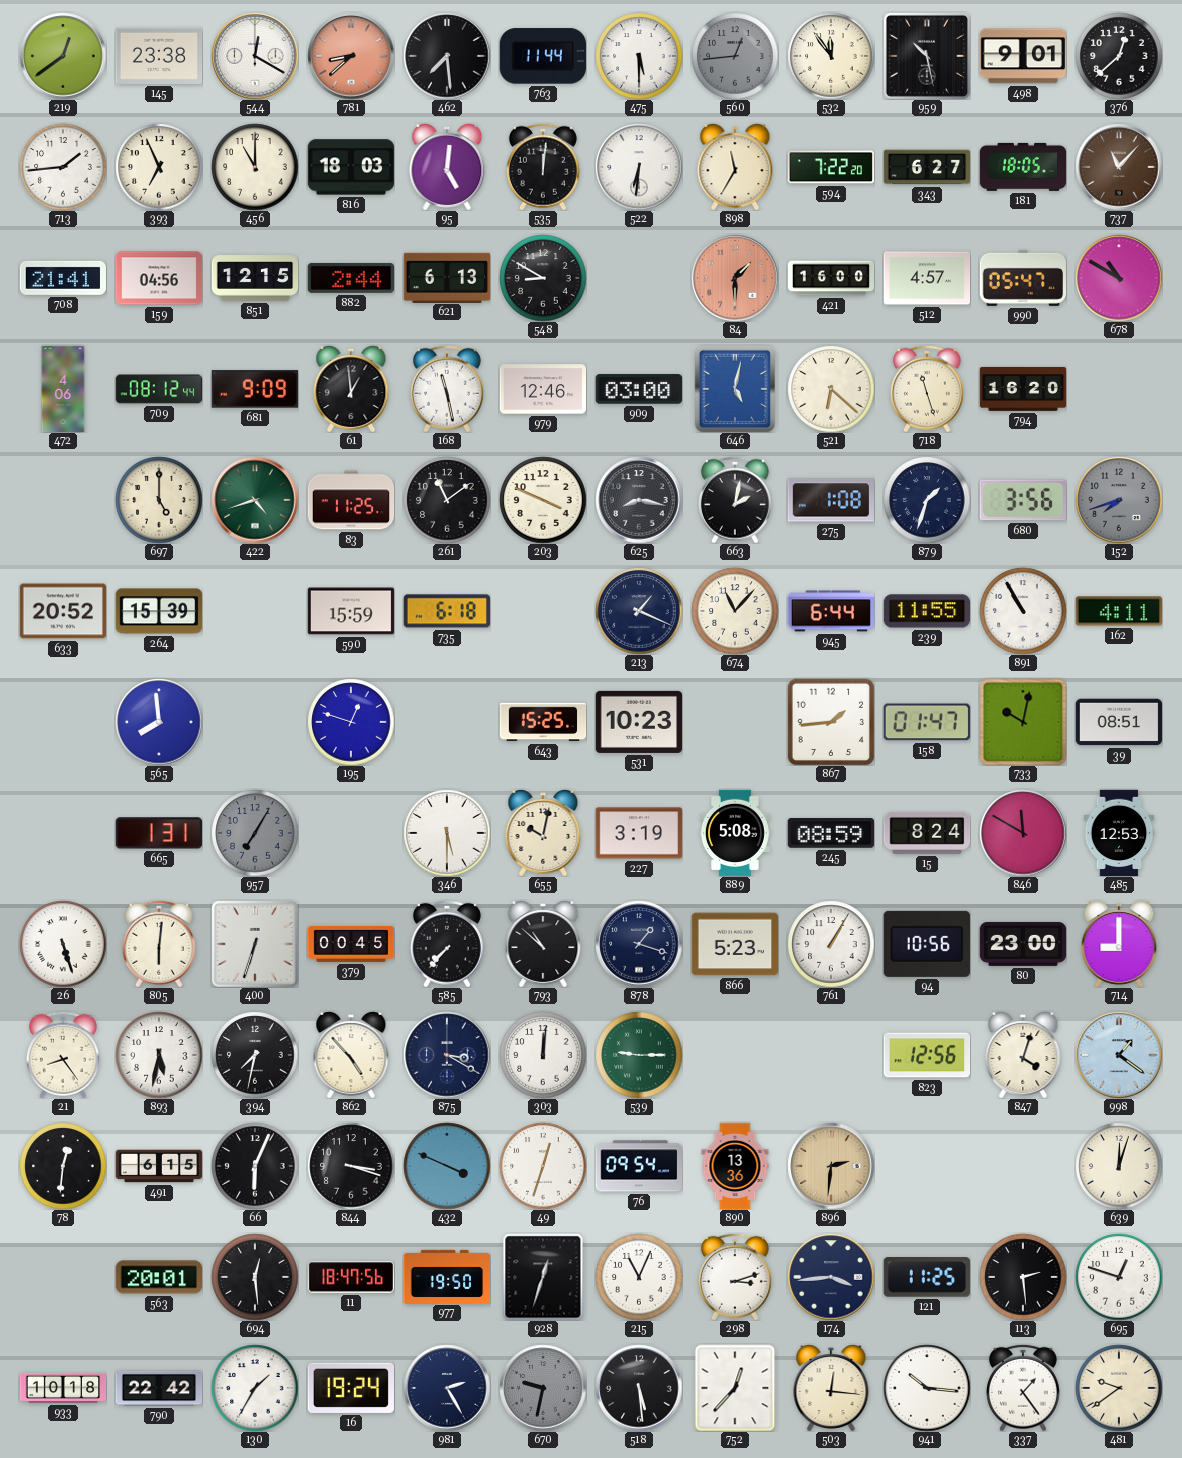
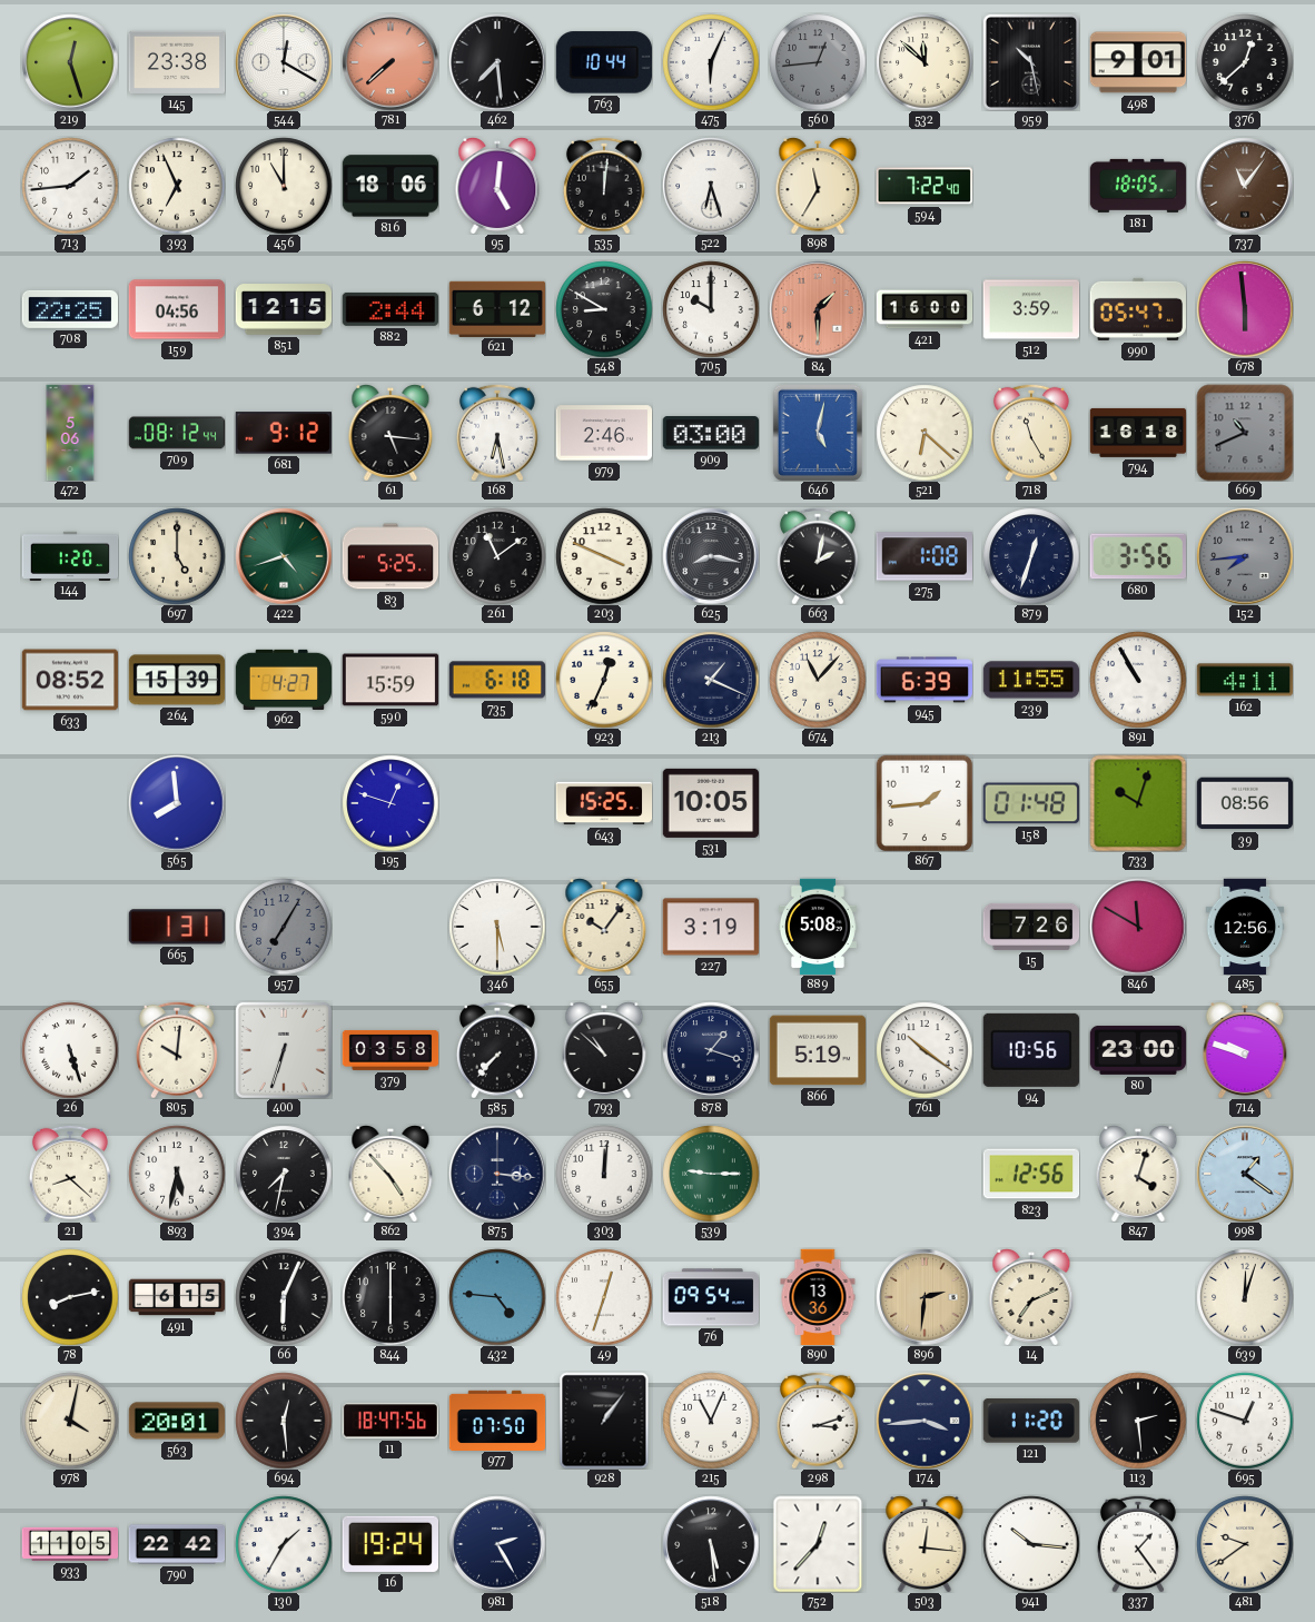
219: 12:39 -> 12:27 (70, 62)
781: 8:38 -> 7:38 (390, 62)
763: 11:44 -> 10:44 (604, 62)
475: 5:30 -> 6:04 (711, 62)
532: 11:54 -> 11:52 (925, 62)
816: 18:03 -> 18:06 (389, 186)
522: 6:31 -> 6:27 (711, 186)
594: 7:22:20 -> 7:22:40 (923, 186)
343: 6:27 -> none (927, 167)
737: 11:07 -> 11:06 (1245, 186)
708: 21:41 -> 22:25 (69, 309)
621: 6:13 -> 6:12 (497, 308)
705: none -> 10:00 (711, 309)
512: 4:57 -> 3:59 (1031, 309)
678: 10:50 -> 5:59 (1245, 309)
472: 4:06 -> 5:06 (70, 433)
681: 9:09 -> 9:12 (283, 433)
61: 12:59 -> 5:16 (390, 433)
168: 11:28 -> 6:28 (497, 433)
979: 12:46 -> 2:46 (604, 433)
718: 11:27 -> 11:25 (1031, 433)
794: 16:20 -> 16:18 (1138, 433)
669: none -> 10:41 (1245, 433)
144: none -> 1:20 (70, 555)
83: 11:25 -> 5:25 (390, 556)
879: 1:33 -> 12:33 (1031, 556)
152: 7:42 -> 7:44 (1245, 556)
633: 20:52 -> 08:52 (70, 680)
962: none -> 4:27 (284, 679)
923: none -> 12:34 (604, 680)
945: 6:44 -> 6:39 (923, 680)
531: 10:23 -> 10:05 (710, 803)
158: 01:47 -> 01:48 (1031, 803)
733: 10:02 -> 10:03 (1138, 803)
39: 08:51 -> 08:56 (1245, 803)
655: 10:02 -> 10:06 (604, 927)
245: 08:59 -> none (830, 833)
15: 8:24 -> 7:26 (1031, 927)
485: 12:53 -> 12:56 (1245, 927)
805: 6:01 -> 10:01 (177, 1050)
379: 00:45 -> 03:58 (390, 1050)
866: 5:23 -> 5:19 (818, 1050)
761: 1:05 -> 10:21 (925, 1050)
714: 9:00 -> 9:48 (1245, 1050)
21: 8:24 -> 8:22 (70, 1174)
875: 3:20 -> 3:16 (497, 1174)
78: 12:31 -> 8:13 (70, 1297)
844: 3:18 -> 6:00 (390, 1297)
432: 3:49 -> 4:46 (497, 1297)
14: none -> 7:11 (1031, 1297)
978: none -> 4:02 (70, 1421)
977: 19:50 -> 07:50 (497, 1420)
928: 12:33 -> 1:06 (604, 1421)
121: 11:25 -> 11:20 (1031, 1421)
933: 10:18 -> 11:05 (70, 1544)
670: 9:32 -> none (543, 1388)
